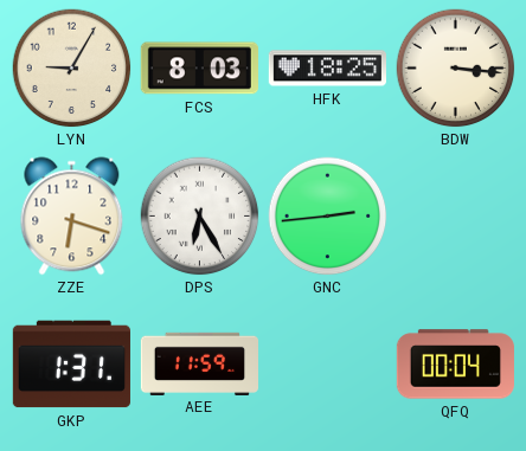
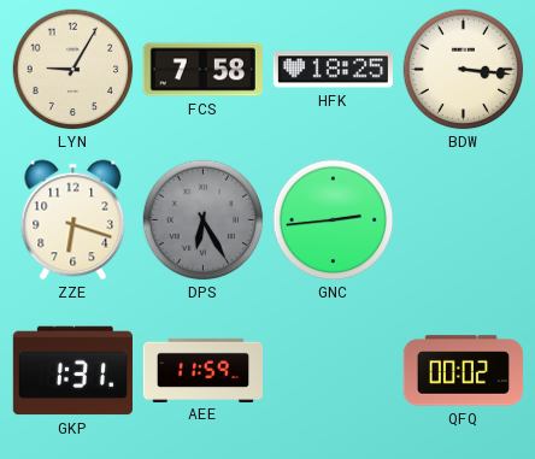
FCS: 8:03 -> 7:58 (202, 70)
DPS dial: white -> grey (204, 220)
QFQ: 00:04 -> 00:02 (463, 371)
